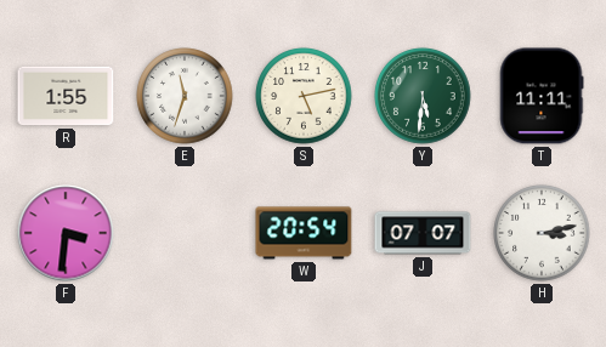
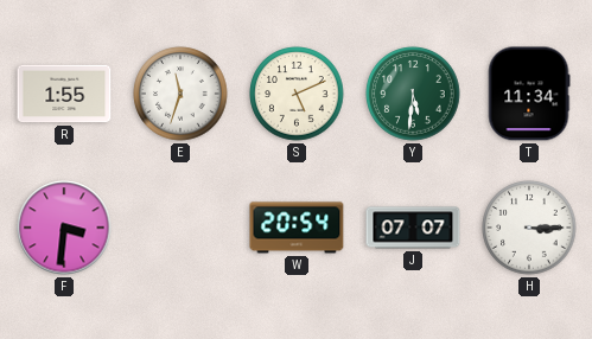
S: 5:13 -> 5:11 (297, 94)
T: 11:11 -> 11:34 (529, 94)
H: 3:13 -> 3:15 (529, 228)
